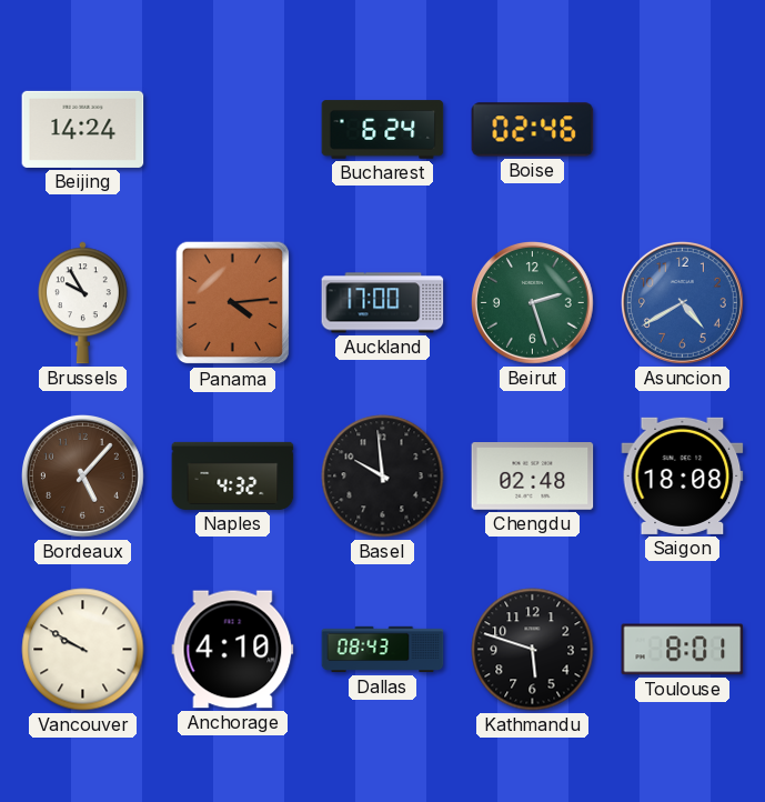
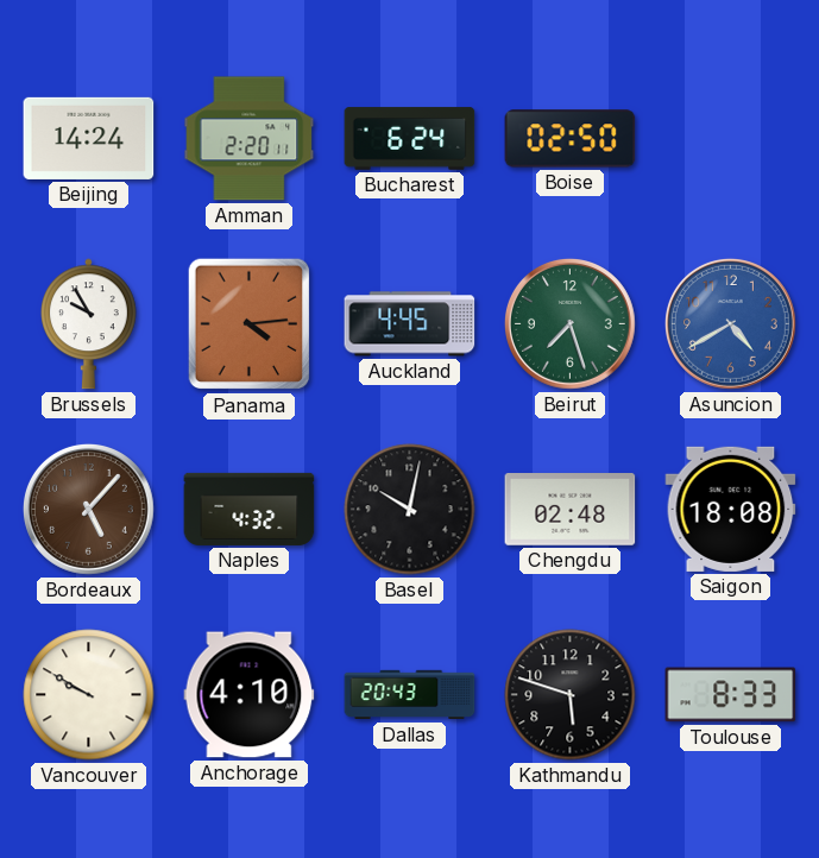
Amman: none -> 2:20 (250, 139)
Boise: 02:46 -> 02:50 (571, 139)
Auckland: 17:00 -> 4:45 (410, 324)
Beirut: 2:27 -> 7:27 (571, 324)
Basel: 9:59 -> 10:02 (410, 510)
Dallas: 08:43 -> 20:43 (410, 695)
Toulouse: 8:01 -> 8:33 (731, 695)
